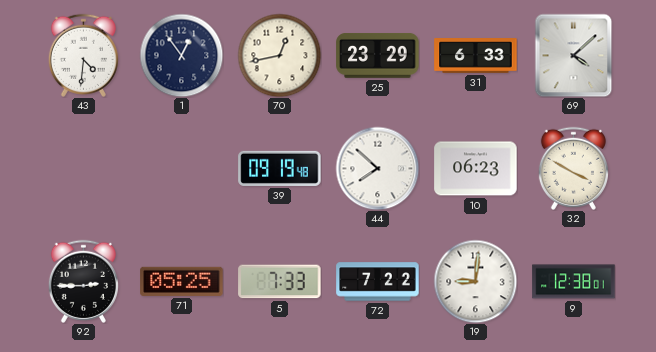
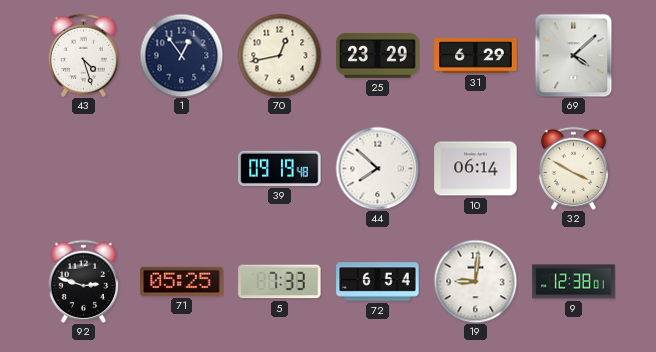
43: 4:31 -> 4:27 (83, 55)
31: 6:33 -> 6:29 (476, 56)
10: 06:23 -> 06:14 (476, 169)
92: 2:45 -> 2:48 (83, 281)
72: 7:22 -> 6:54 (378, 282)
